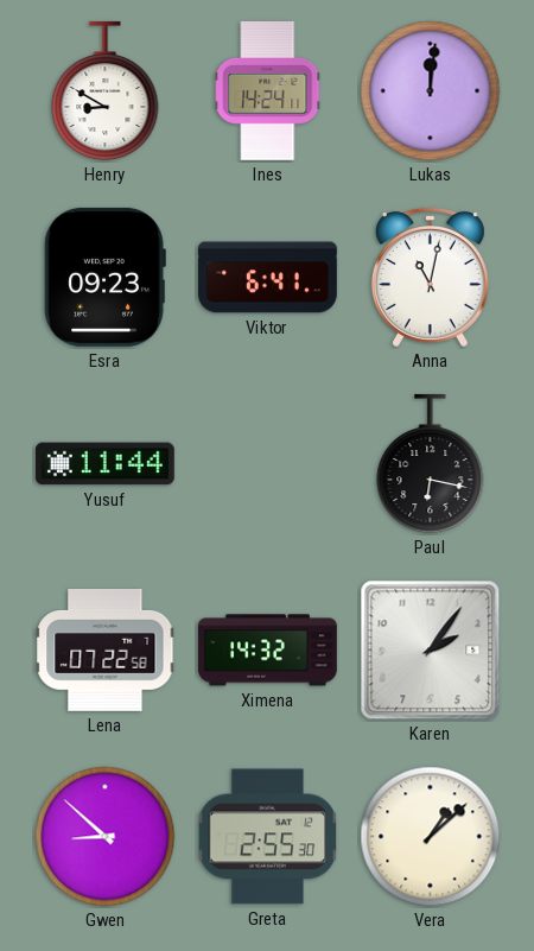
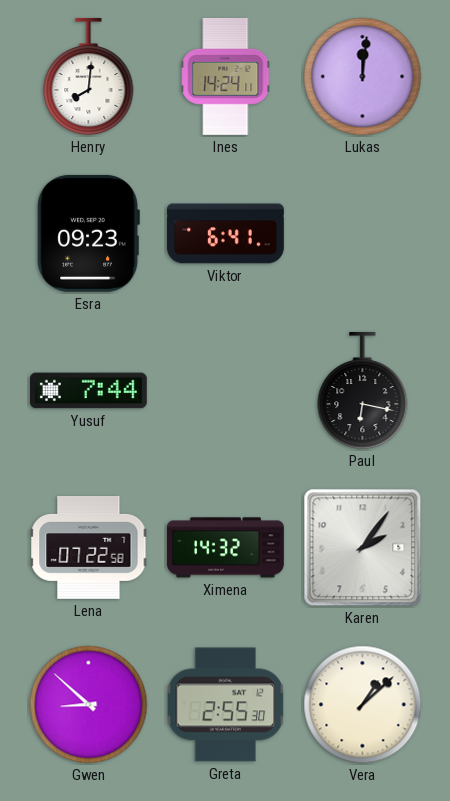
Henry: 8:50 -> 8:01 (89, 77)
Anna: 11:02 -> none (430, 277)
Yusuf: 11:44 -> 7:44 (88, 391)
